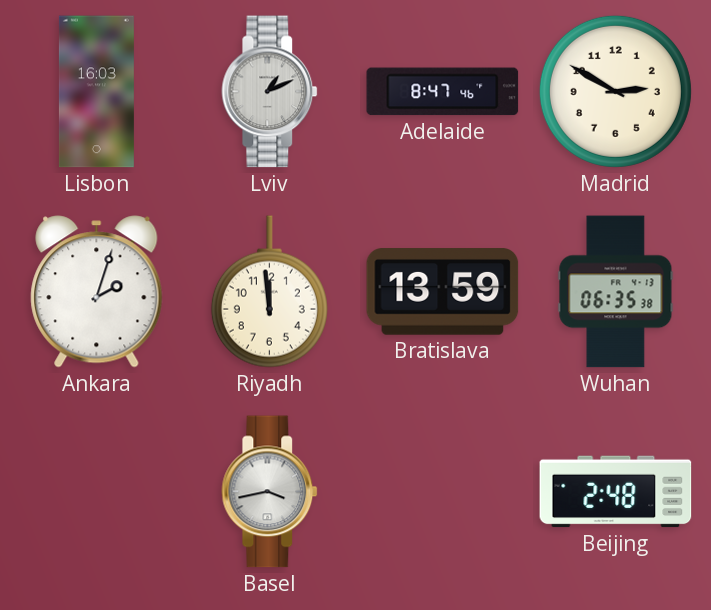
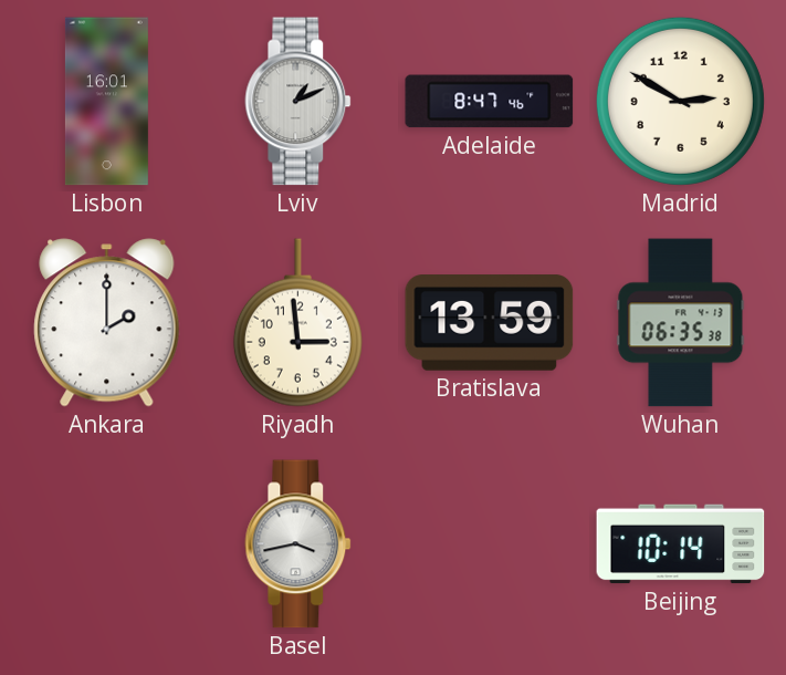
Lisbon: 16:03 -> 16:01 (106, 102)
Ankara: 2:03 -> 2:00 (107, 323)
Riyadh: 11:59 -> 2:59 (297, 323)
Beijing: 2:48 -> 10:14 (681, 544)
